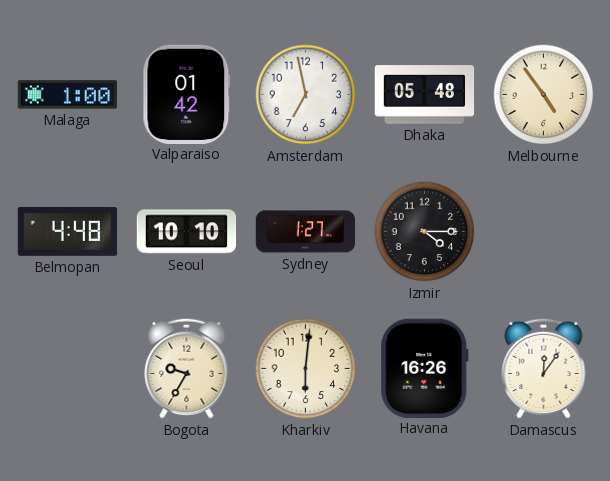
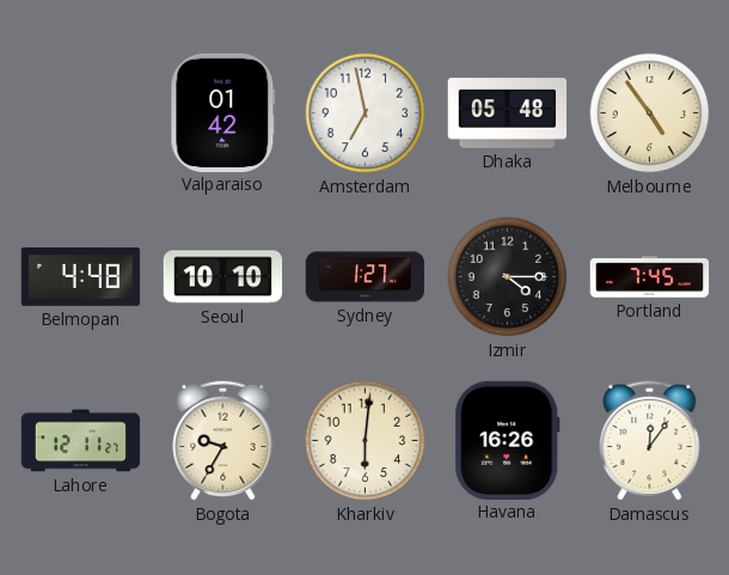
Malaga: 1:00 -> none (68, 95)
Portland: none -> 7:45 (650, 277)
Lahore: none -> 12:11 (81, 441)
